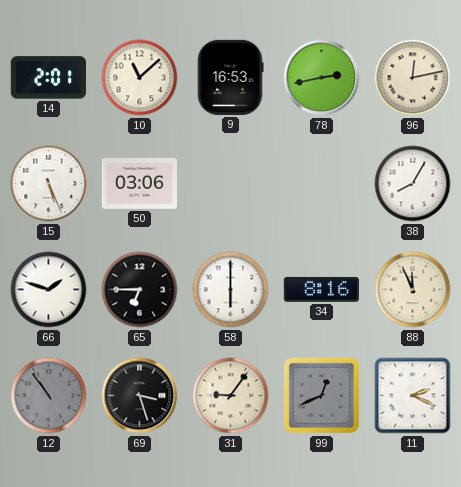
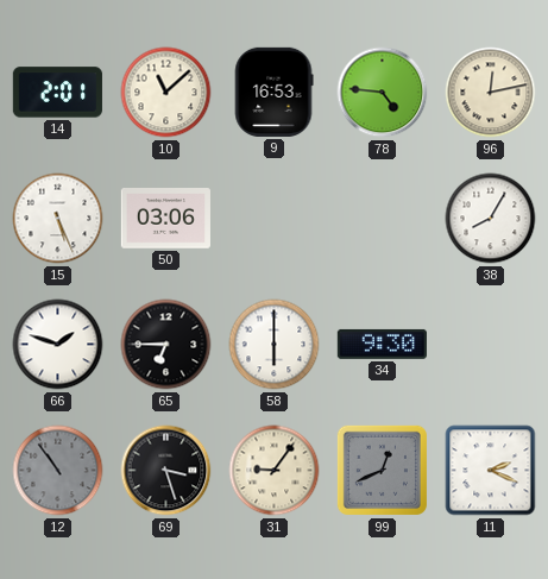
78: 2:43 -> 4:46 (383, 93)
34: 8:16 -> 9:30 (382, 344)
88: 11:56 -> none (413, 290)
